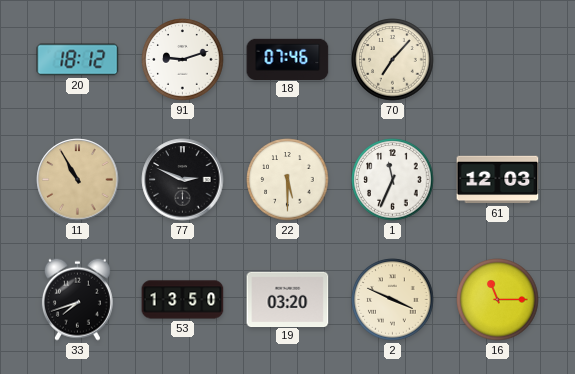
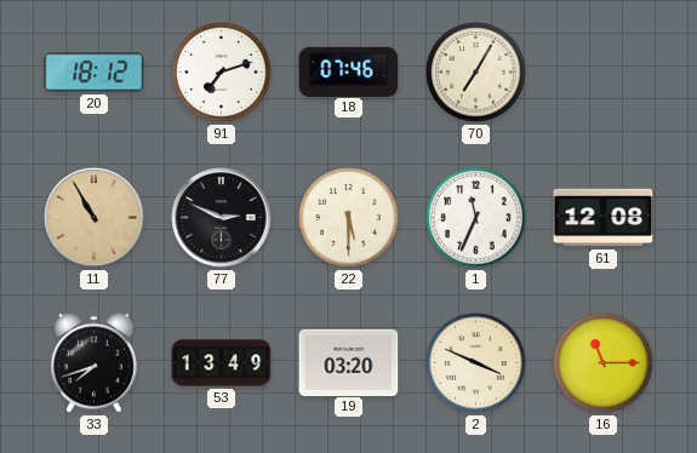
91: 9:12 -> 7:12 (222, 73)
70: 7:07 -> 7:05 (476, 73)
61: 12:03 -> 12:08 (604, 218)
53: 13:50 -> 13:49 (222, 363)
